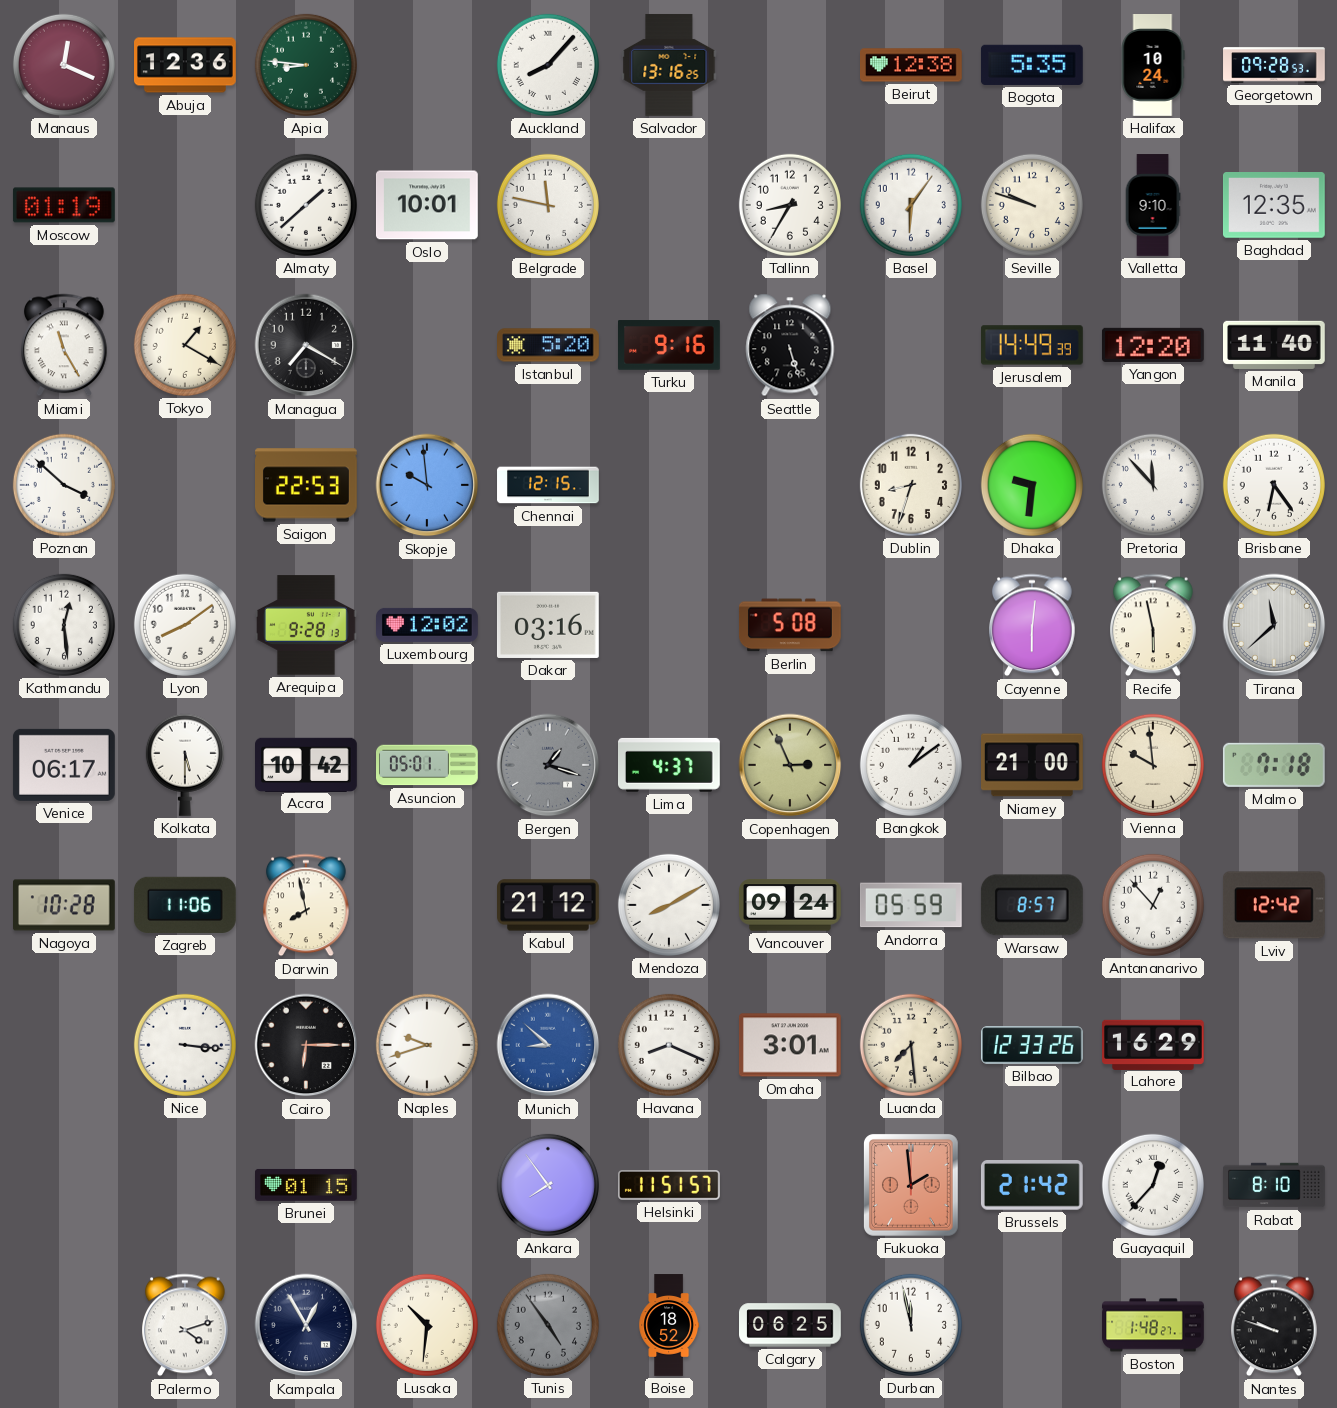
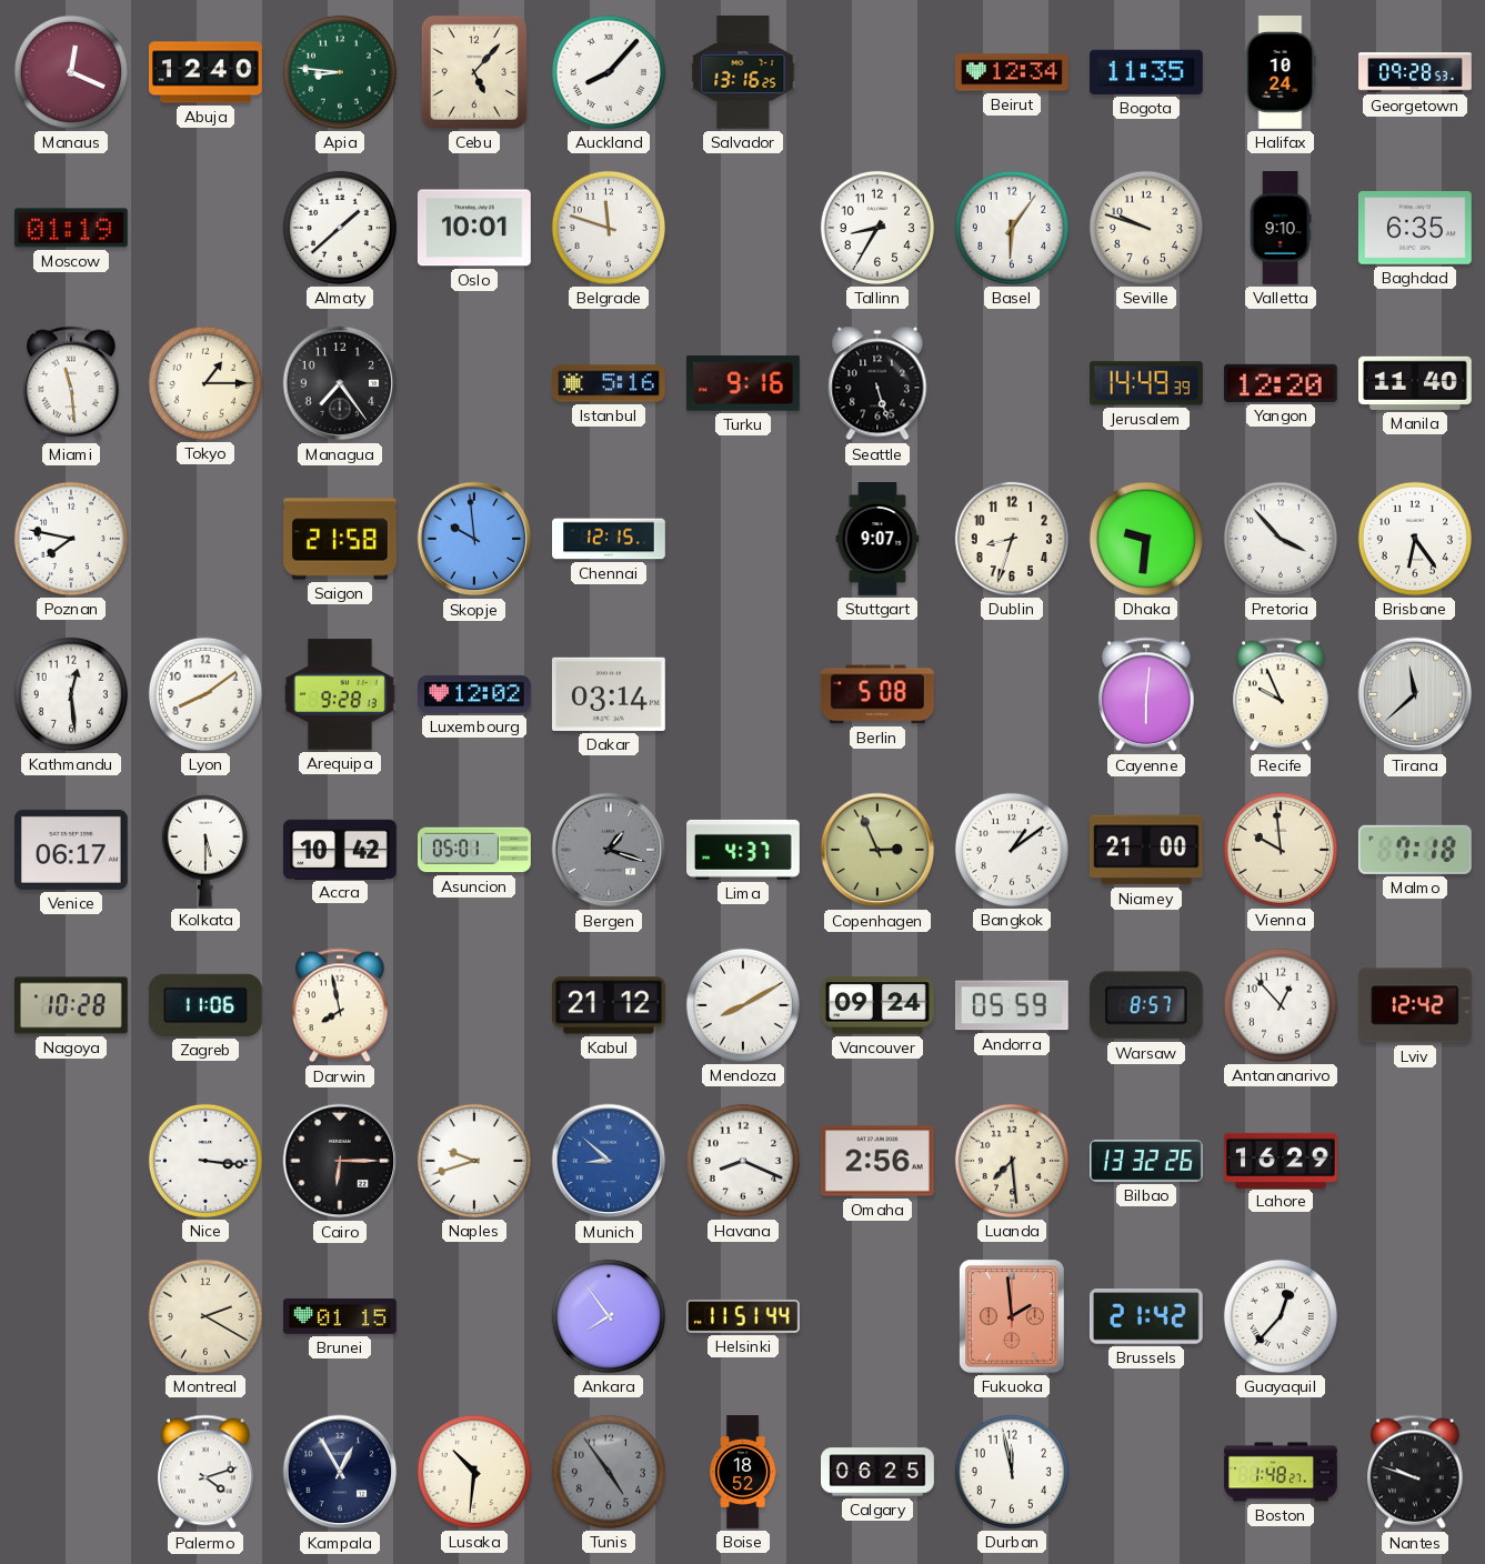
Abuja: 12:36 -> 12:40 (207, 72)
Cebu: none -> 5:07 (474, 72)
Beirut: 12:38 -> 12:34 (1013, 72)
Bogota: 5:35 -> 11:35 (1146, 72)
Belgrade: 11:47 -> 11:48 (609, 228)
Baghdad: 12:35 -> 6:35 (1415, 229)
Miami: 11:25 -> 11:29 (72, 383)
Tokyo: 1:20 -> 1:15 (205, 383)
Managua: 7:20 -> 7:24 (340, 383)
Istanbul: 5:20 -> 5:16 (610, 383)
Poznan: 3:52 -> 7:47 (71, 539)
Saigon: 22:53 -> 21:58 (341, 539)
Stuttgart: none -> 9:07 (877, 540)
Pretoria: 11:53 -> 3:53 (1281, 539)
Dakar: 03:16 -> 03:14 (609, 694)
Recife: 5:58 -> 9:56 (1282, 694)
Omaha: 3:01 -> 2:56 (877, 1161)
Bilbao: 12:33 -> 13:32 (1147, 1161)
Montreal: none -> 2:20 (205, 1316)
Helsinki: 11:51:57 -> 11:51:44 (743, 1317)
Rabat: 8:10 -> none (1274, 1185)
